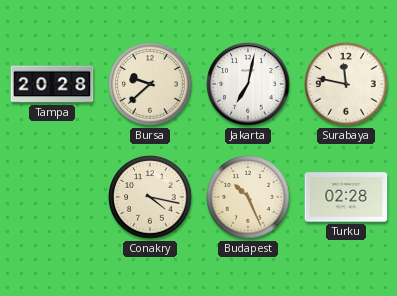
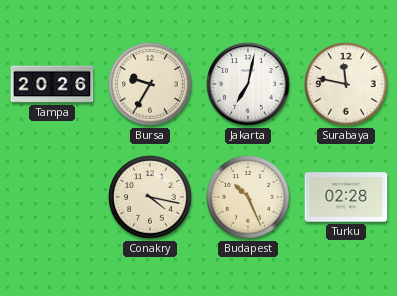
Tampa: 20:28 -> 20:26 (52, 84)
Bursa: 9:38 -> 9:35 (150, 84)
